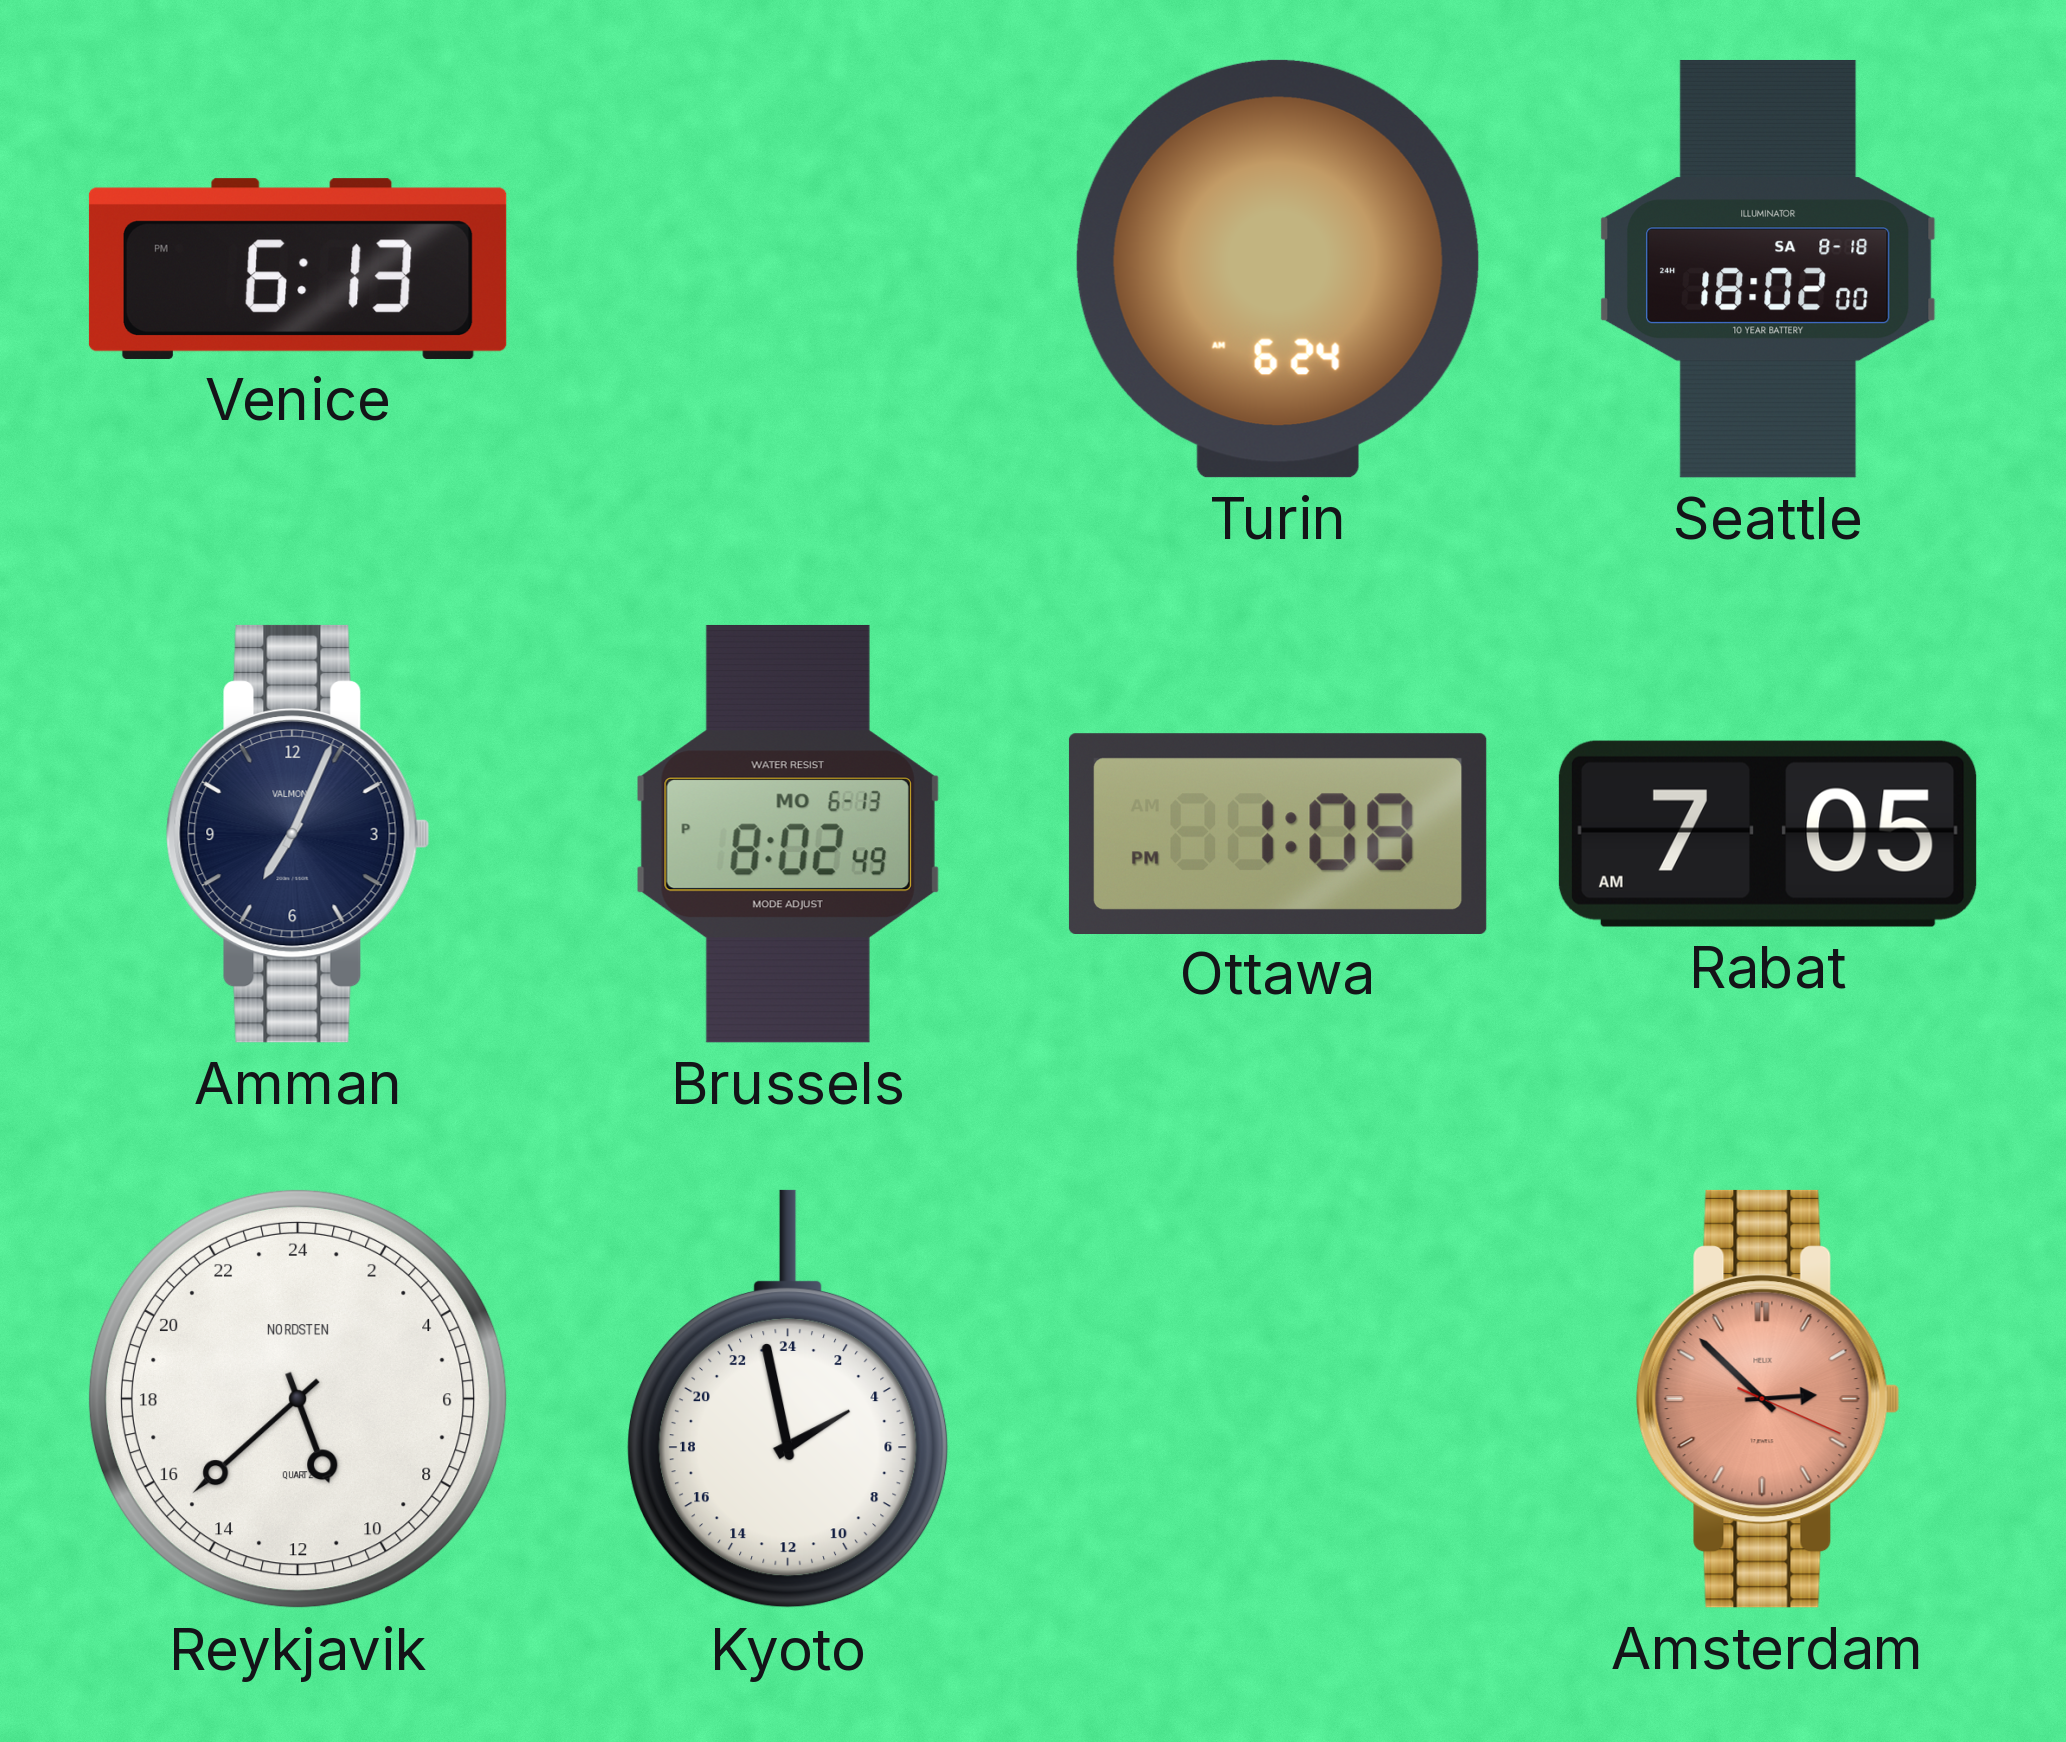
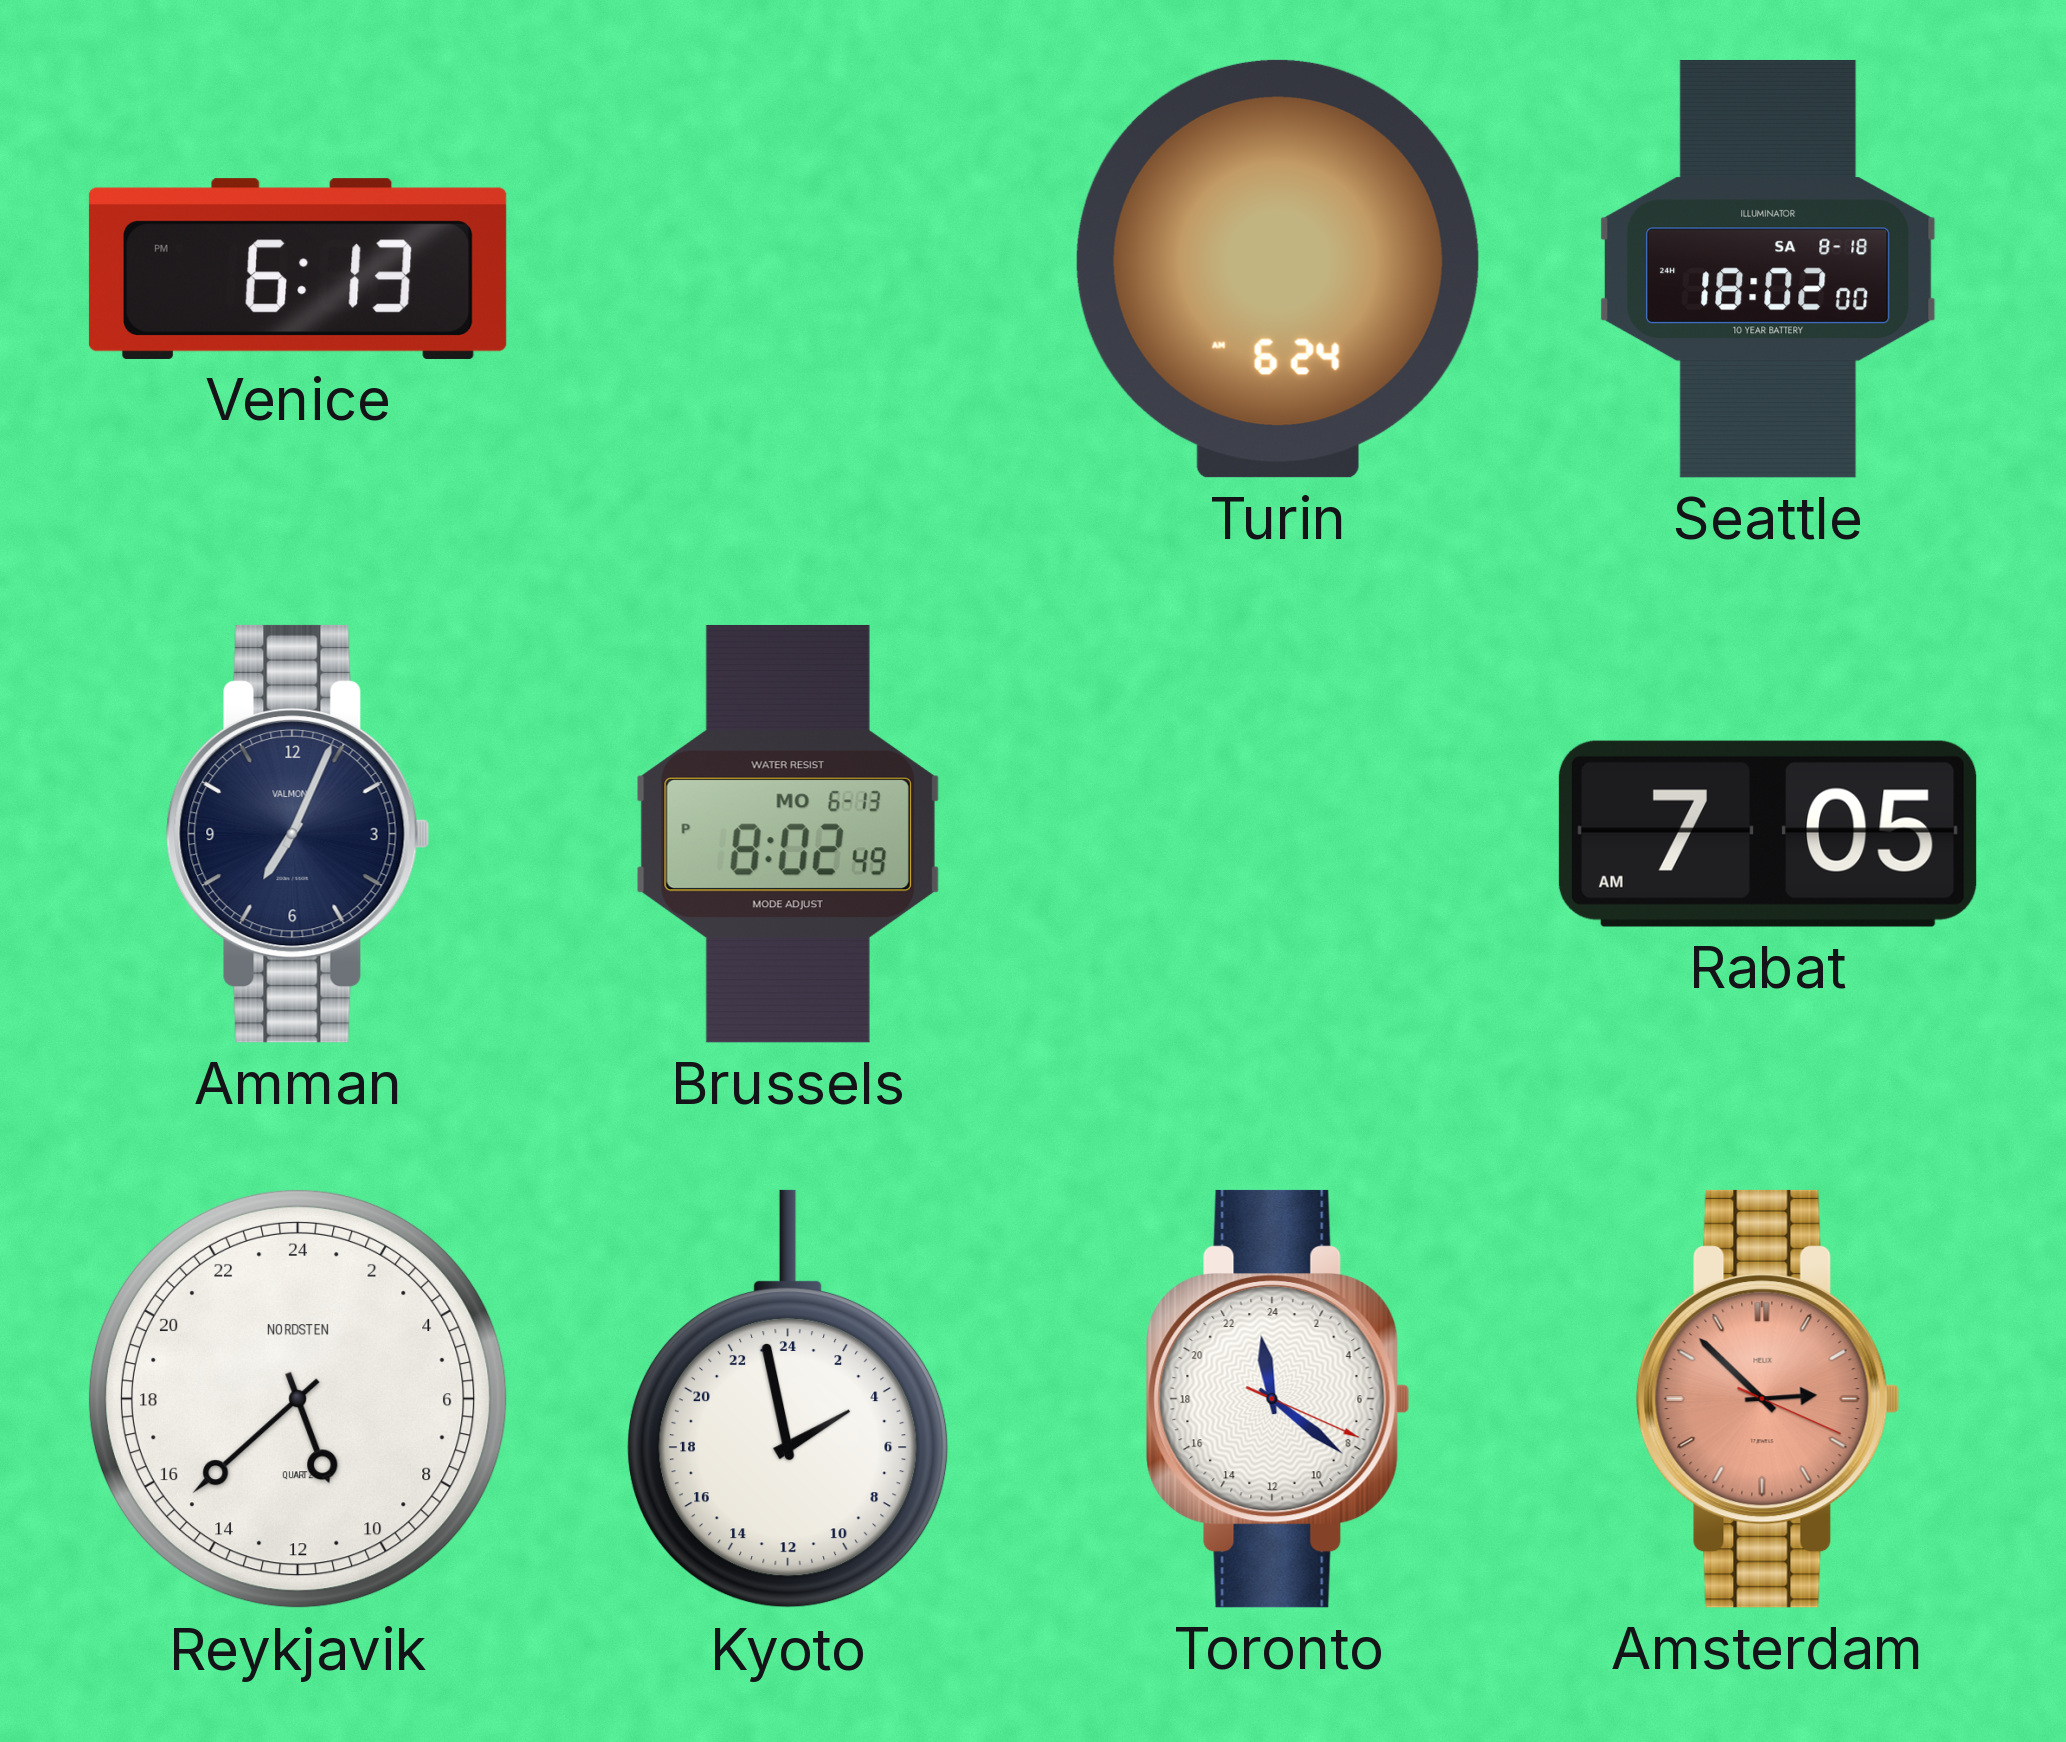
Ottawa: 1:08 -> none (1278, 833)
Toronto: none -> 23:21 (1278, 1399)
